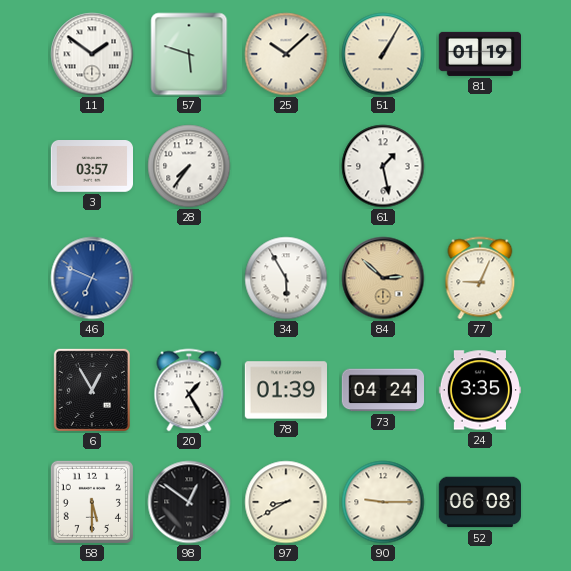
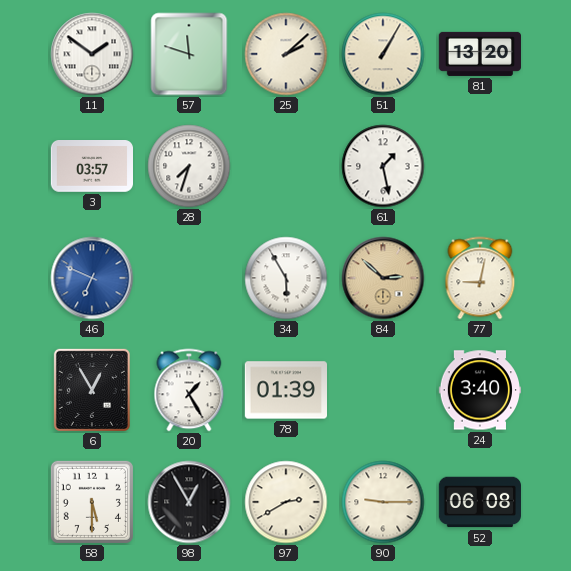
57: 5:48 -> 11:48 (189, 54)
25: 10:08 -> 2:08 (286, 54)
81: 01:19 -> 13:20 (479, 54)
28: 7:36 -> 7:33 (189, 166)
77: 9:04 -> 9:02 (480, 278)
73: 04:24 -> none (382, 390)
24: 3:35 -> 3:40 (479, 390)
98: 12:51 -> 12:55 (189, 502)
97: 8:40 -> 2:40 (286, 502)
